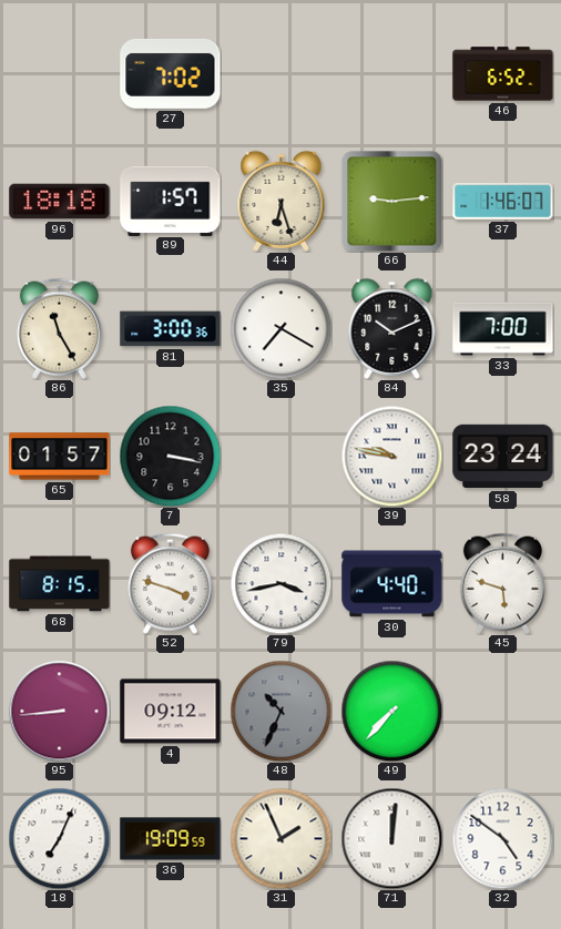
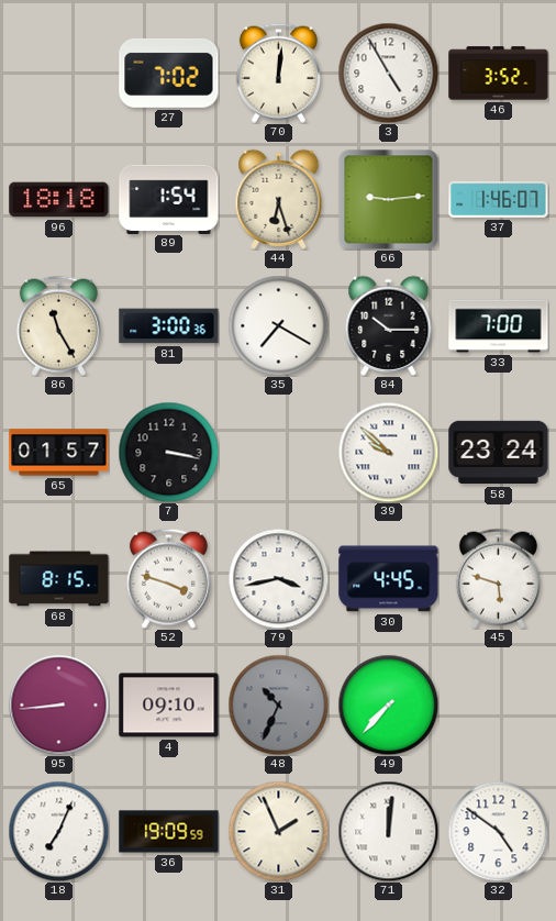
70: none -> 12:01 (278, 73)
3: none -> 4:55 (388, 73)
46: 6:52 -> 3:52 (499, 74)
89: 1:57 -> 1:54 (169, 199)
84: 10:11 -> 10:15 (389, 325)
39: 9:47 -> 9:52 (388, 452)
30: 4:40 -> 4:45 (389, 579)
4: 09:12 -> 09:10 (169, 706)
